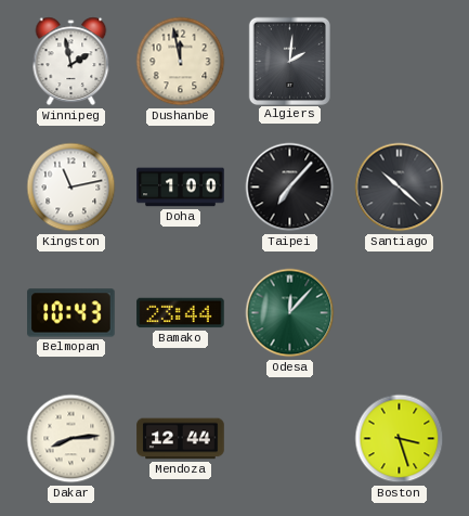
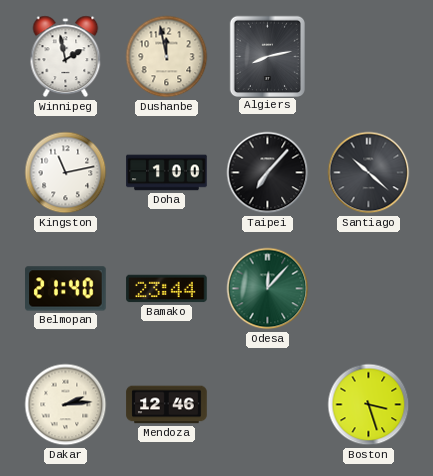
Algiers: 2:01 -> 8:13 (267, 56)
Belmopan: 10:43 -> 21:40 (66, 289)
Dakar: 8:14 -> 2:14 (66, 405)
Mendoza: 12:44 -> 12:46 (167, 405)
